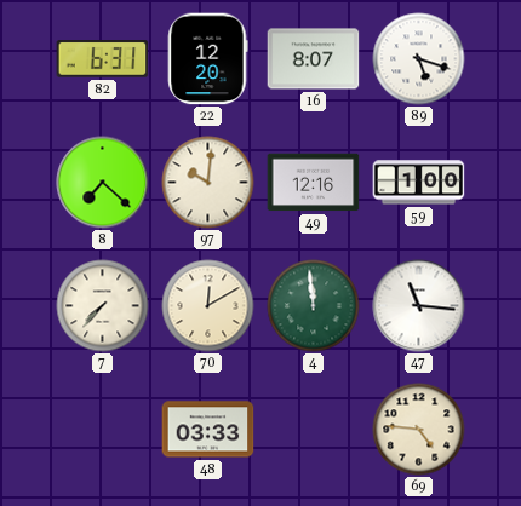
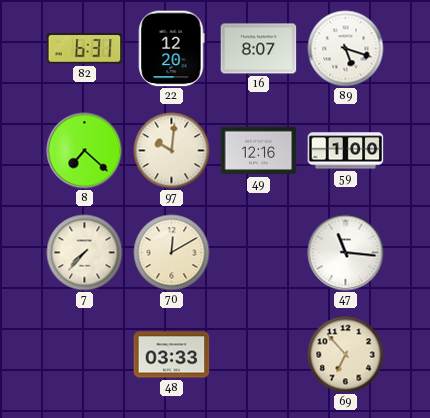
4: 11:59 -> none (314, 306)
69: 4:46 -> 6:53 (346, 355)
